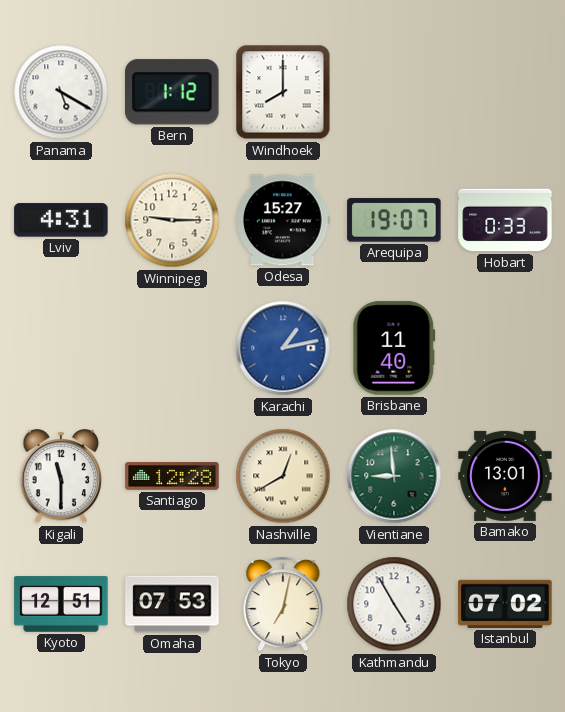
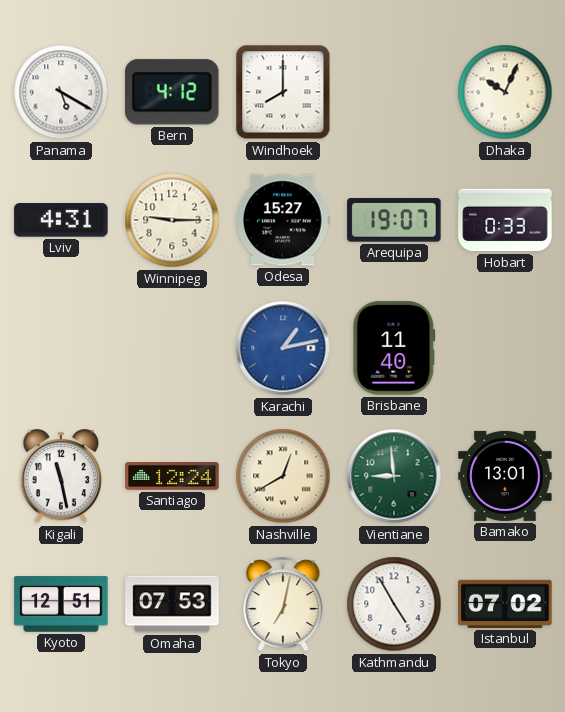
Bern: 1:12 -> 4:12 (173, 92)
Dhaka: none -> 10:04 (505, 92)
Kigali: 11:30 -> 11:28 (61, 477)
Santiago: 12:28 -> 12:24 (172, 476)
